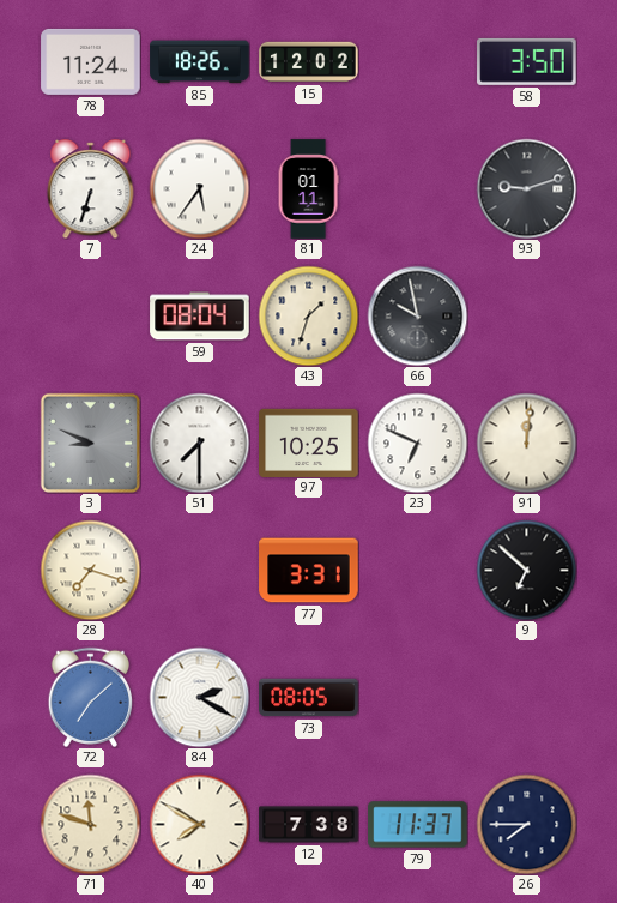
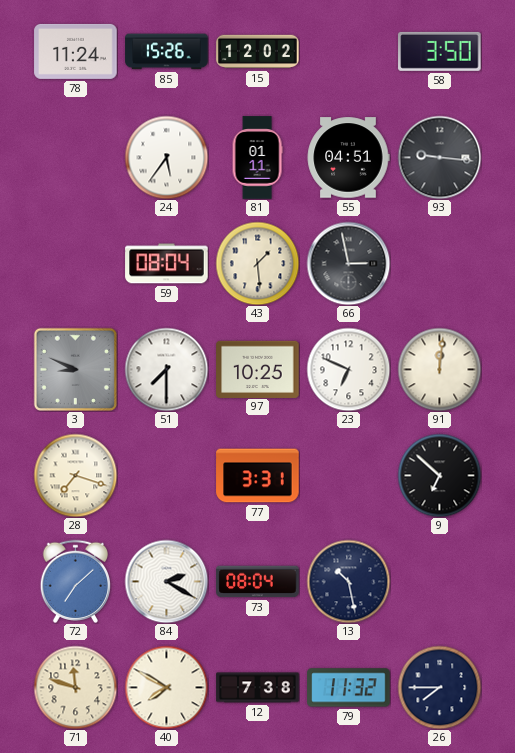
85: 18:26 -> 15:26 (167, 52)
7: 6:33 -> none (91, 189)
55: none -> 04:51 (348, 158)
93: 9:12 -> 9:16 (439, 157)
43: 1:33 -> 1:29 (257, 263)
66: 9:58 -> 2:58 (348, 263)
73: 08:05 -> 08:04 (258, 582)
13: none -> 10:28 (348, 581)
79: 11:37 -> 11:32 (349, 688)
